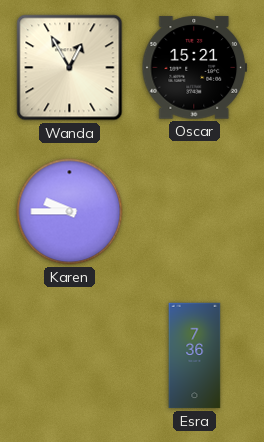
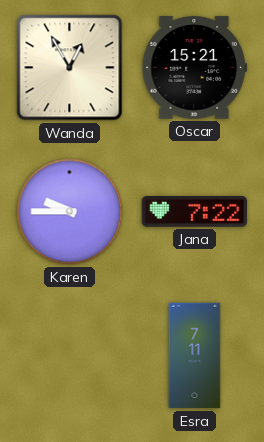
Jana: none -> 7:22 (195, 212)
Esra: 7:36 -> 7:11 (195, 356)
